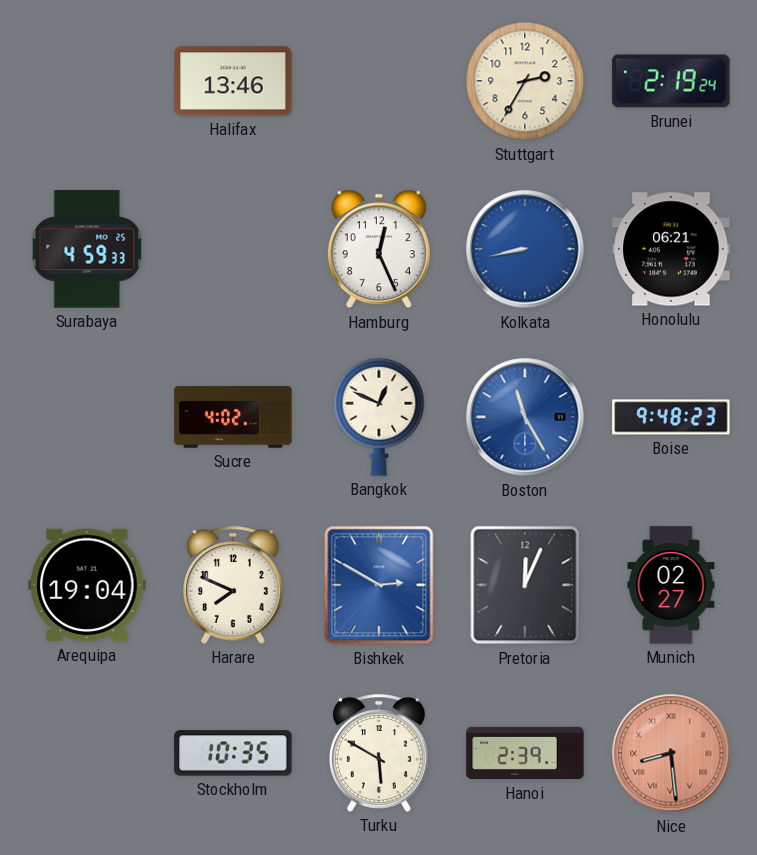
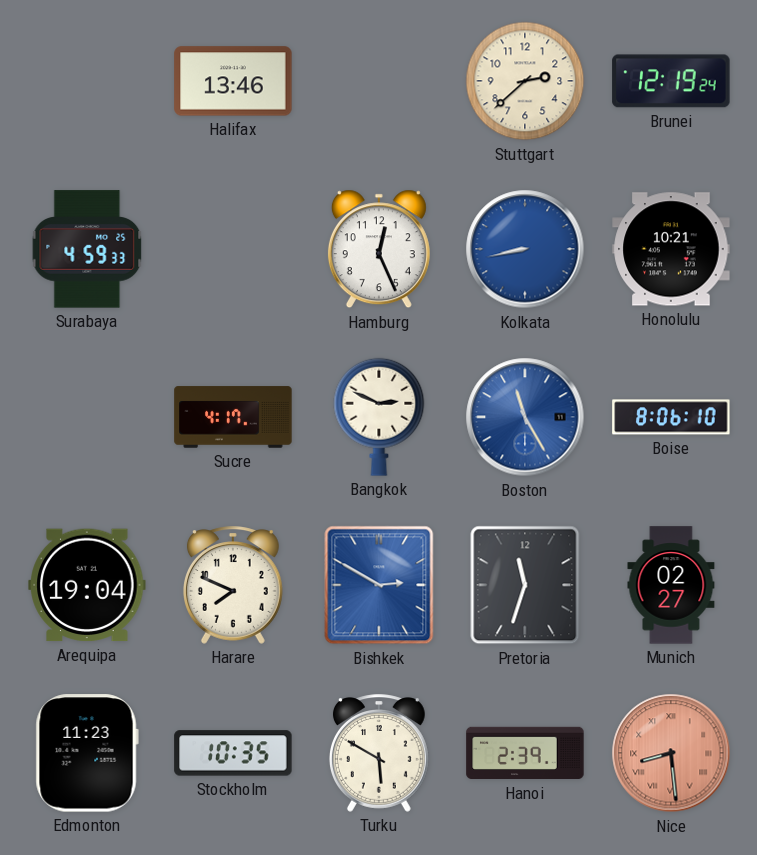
Stuttgart: 2:35 -> 2:38 (525, 81)
Brunei: 2:19 -> 12:19 (671, 81)
Honolulu: 06:21 -> 10:21 (671, 249)
Sucre: 4:02 -> 4:17 (233, 417)
Bangkok: 12:49 -> 2:49 (379, 417)
Boise: 9:48 -> 8:06 (671, 417)
Pretoria: 12:04 -> 11:33 (525, 585)
Edmonton: none -> 11:23 (87, 753)
